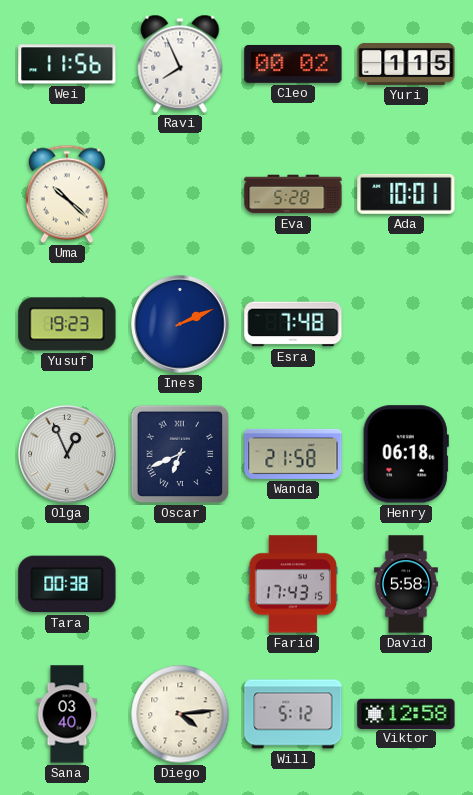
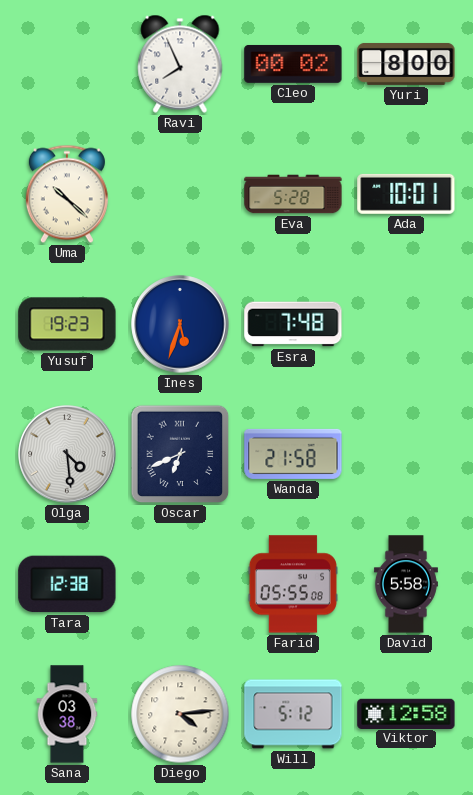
Wei: 11:56 -> none (67, 64)
Yuri: 1:15 -> 8:00 (406, 64)
Ines: 2:11 -> 5:33 (180, 324)
Olga: 12:56 -> 4:29 (67, 454)
Henry: 06:18 -> none (406, 454)
Tara: 00:38 -> 12:38 (67, 584)
Farid: 17:43 -> 05:55 (293, 584)
Sana: 03:40 -> 03:38 (67, 714)
